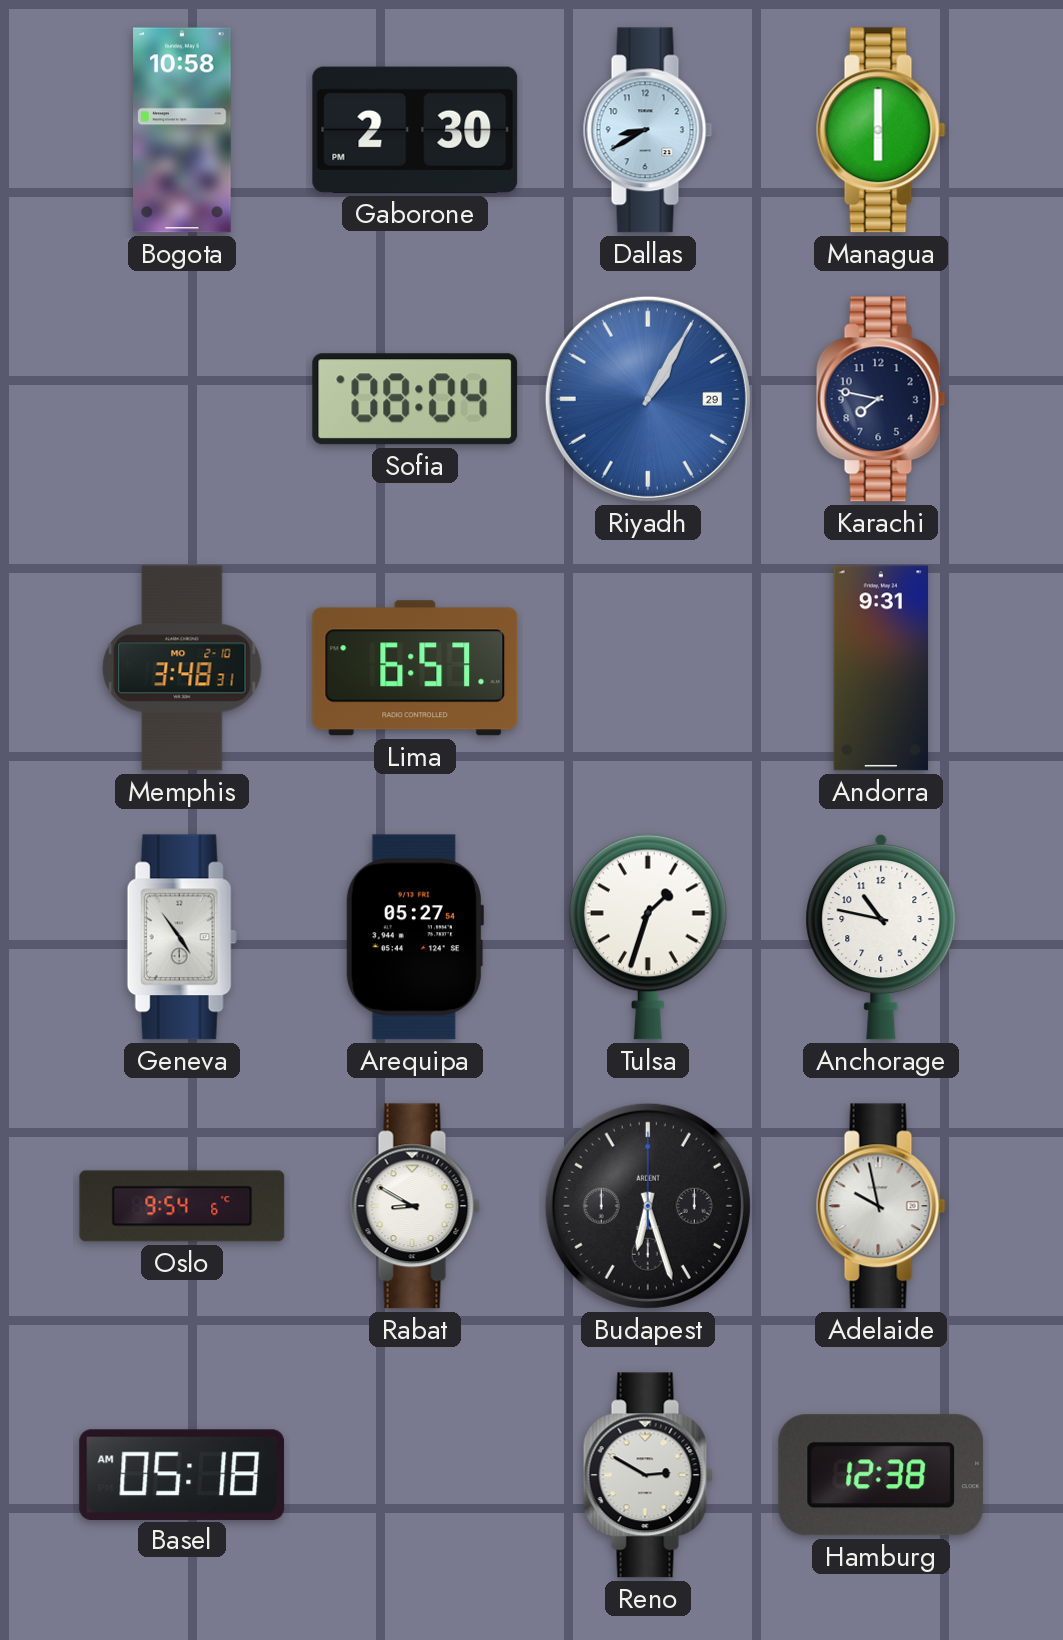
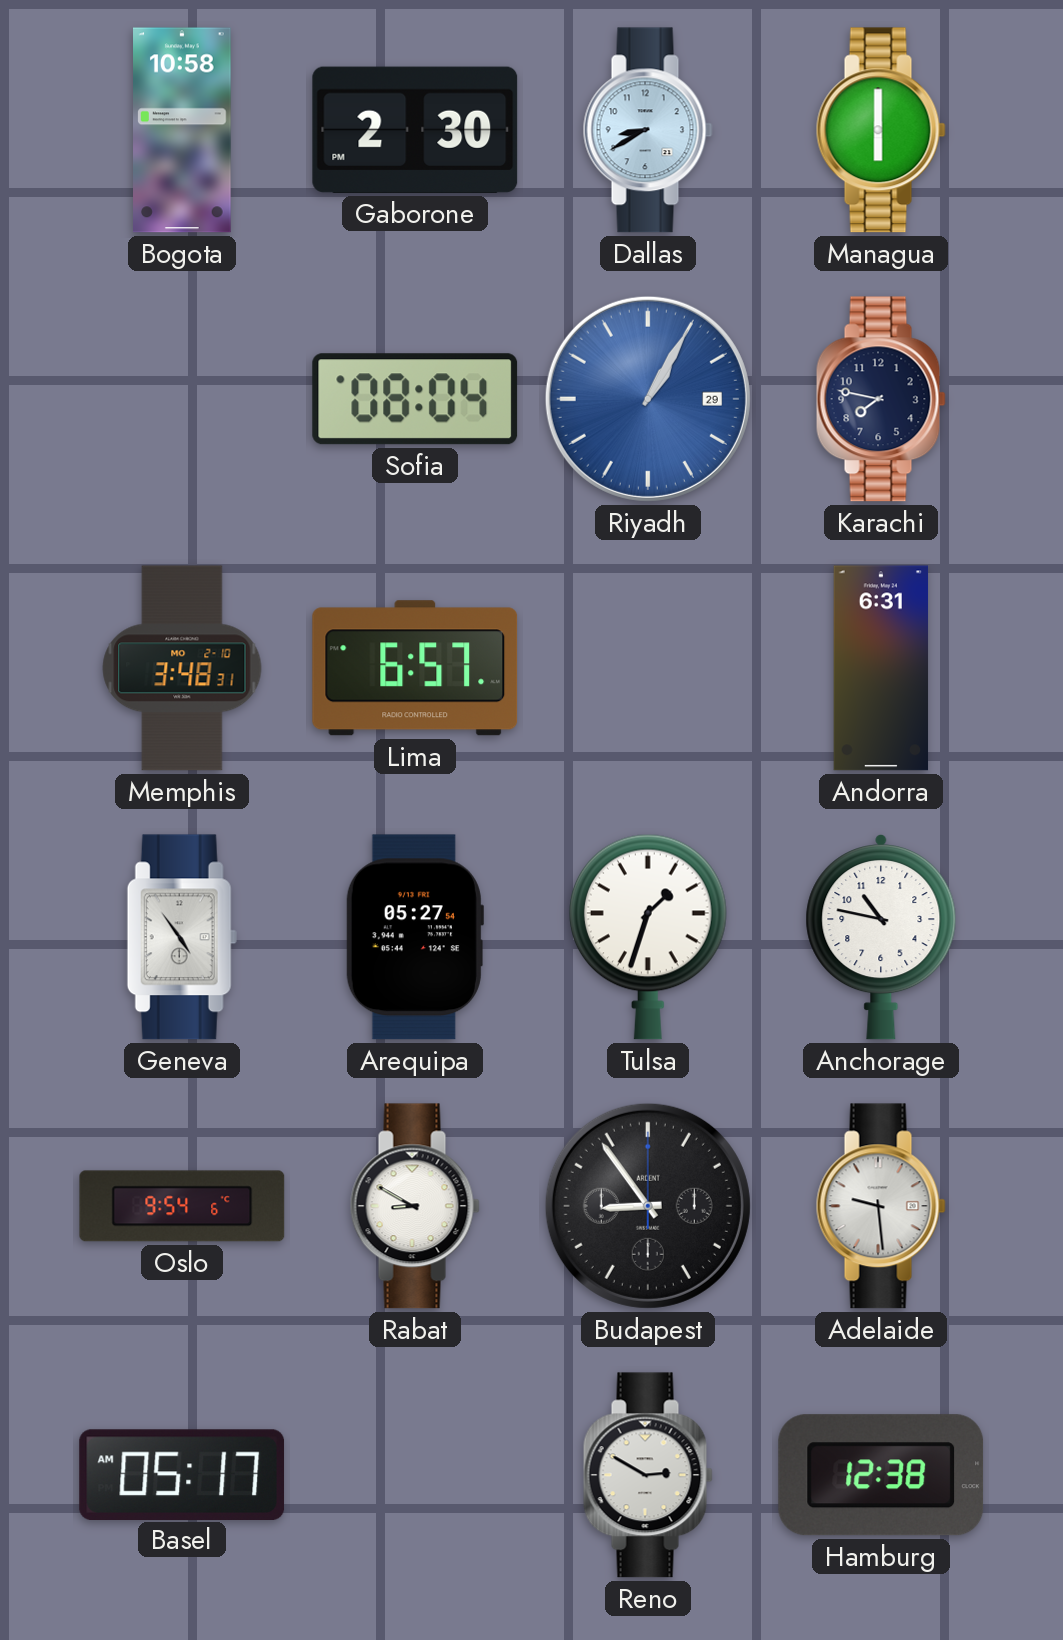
Andorra: 9:31 -> 6:31 (881, 668)
Budapest: 6:27 -> 8:54 (648, 1206)
Adelaide: 9:58 -> 9:29 (881, 1206)
Basel: 05:18 -> 05:17 (182, 1474)
